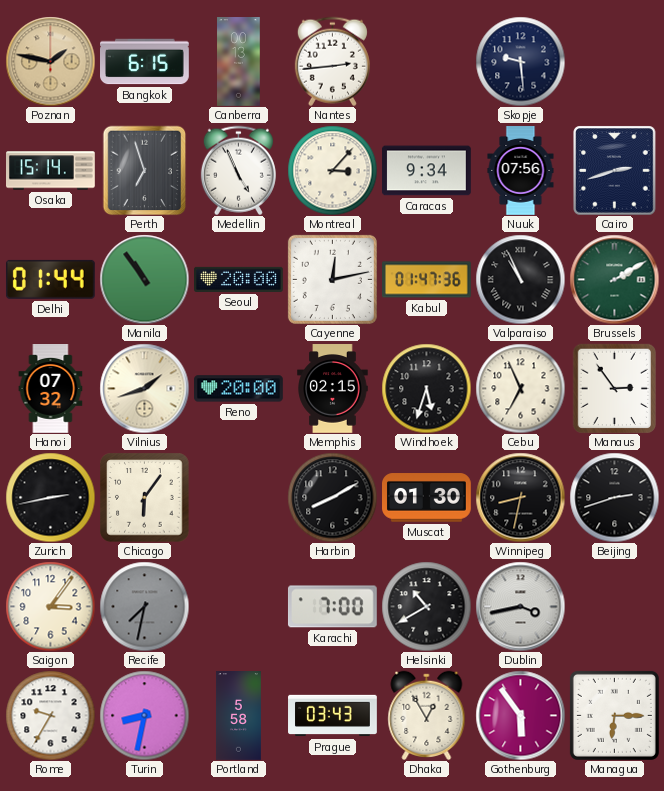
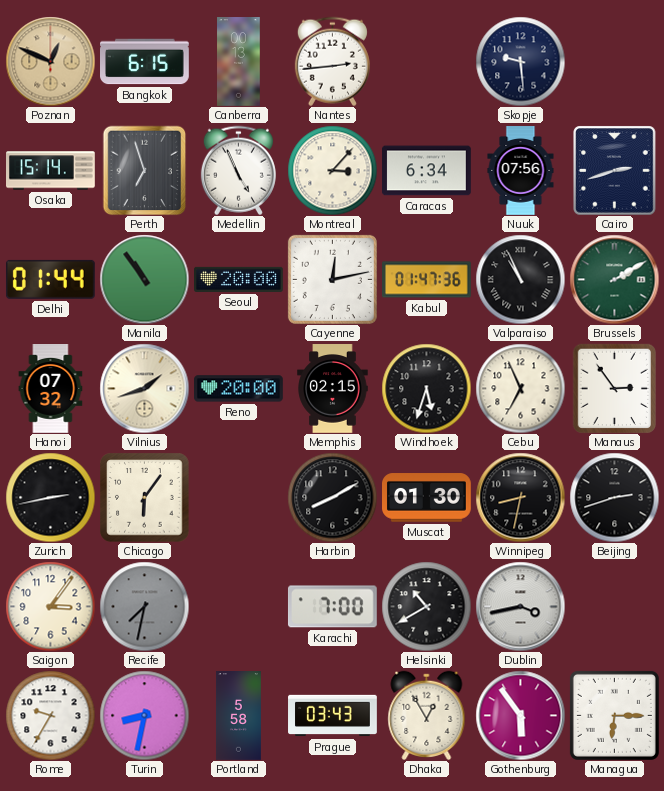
Poznan: 1:47 -> 12:49 (50, 61)
Caracas: 9:34 -> 6:34 (427, 171)
